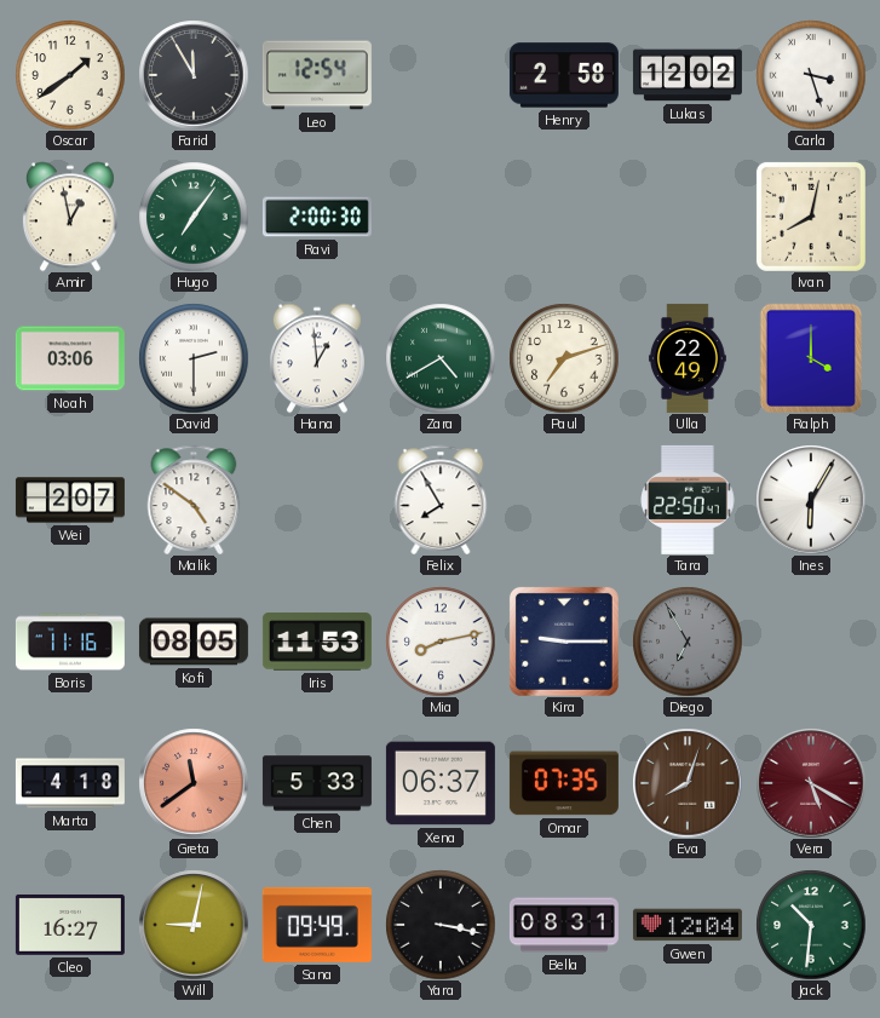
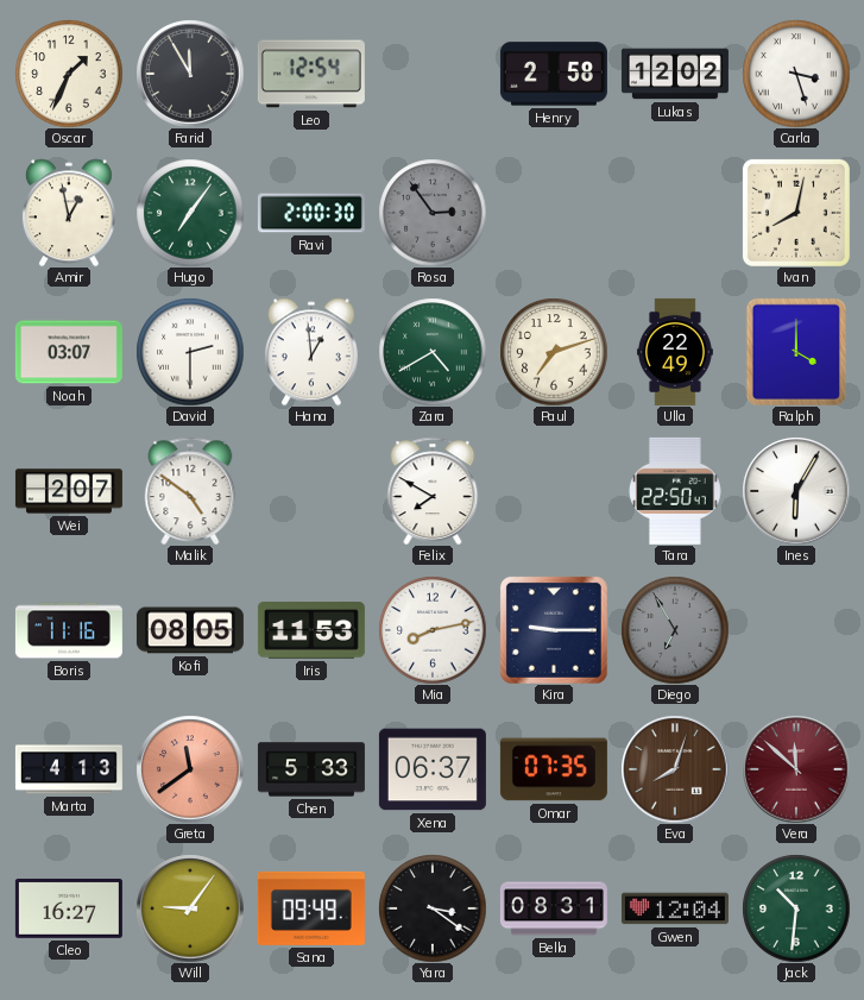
Oscar: 1:39 -> 1:34 (69, 74)
Rosa: none -> 2:54 (433, 213)
Noah: 03:06 -> 03:07 (69, 352)
Felix: 7:55 -> 7:50 (433, 491)
Marta: 4:18 -> 4:13 (69, 769)
Vera: 5:20 -> 11:52 (796, 769)
Will: 9:02 -> 9:06 (190, 908)
Yara: 3:17 -> 3:21 (433, 908)
